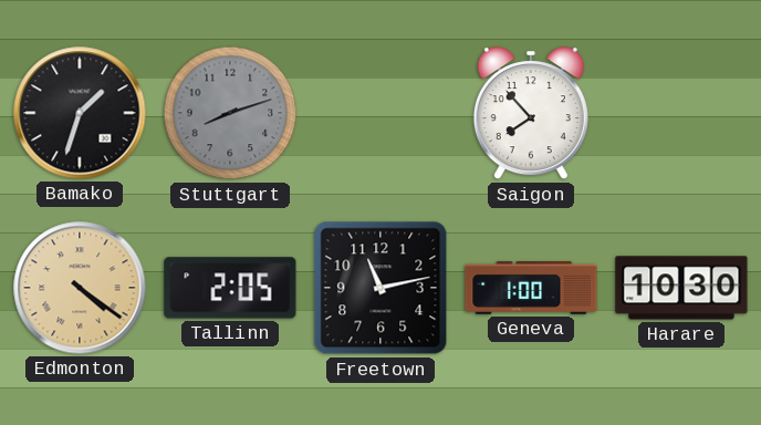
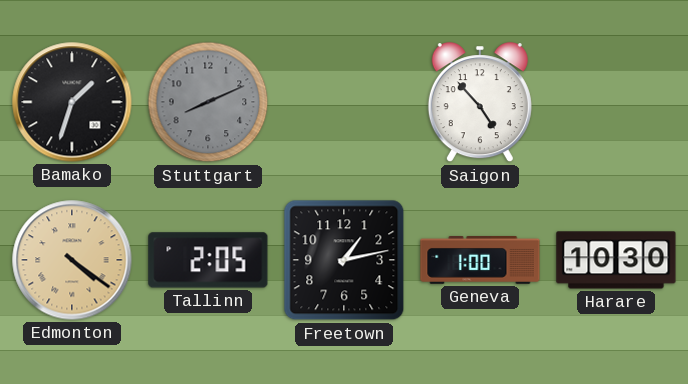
Stuttgart: 8:12 -> 8:11 (208, 102)
Saigon: 7:53 -> 4:53 (480, 103)
Freetown: 11:13 -> 1:13 (344, 260)
